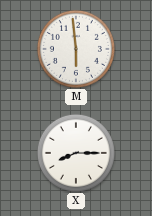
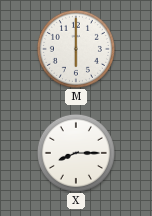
M: 5:59 -> 6:00 (76, 49)
